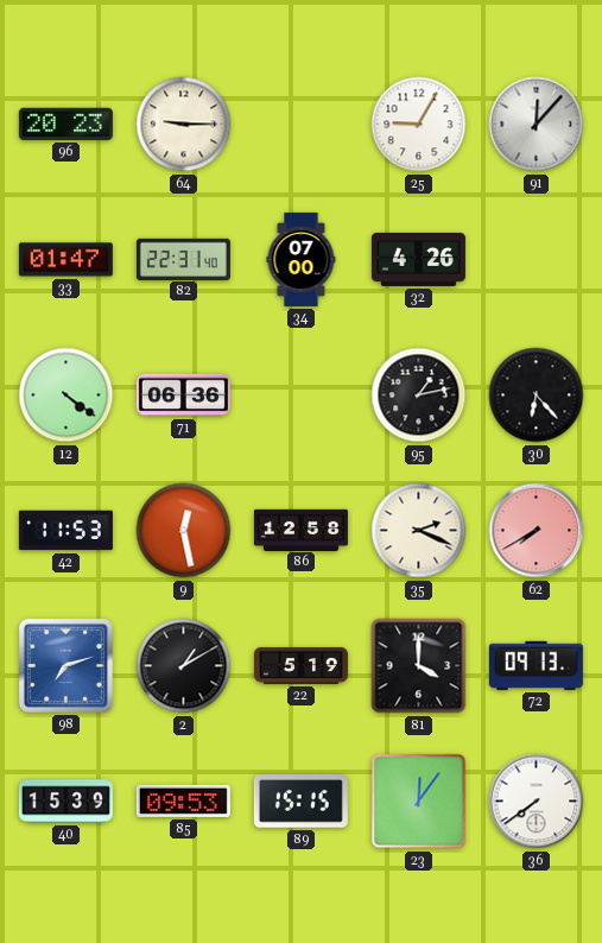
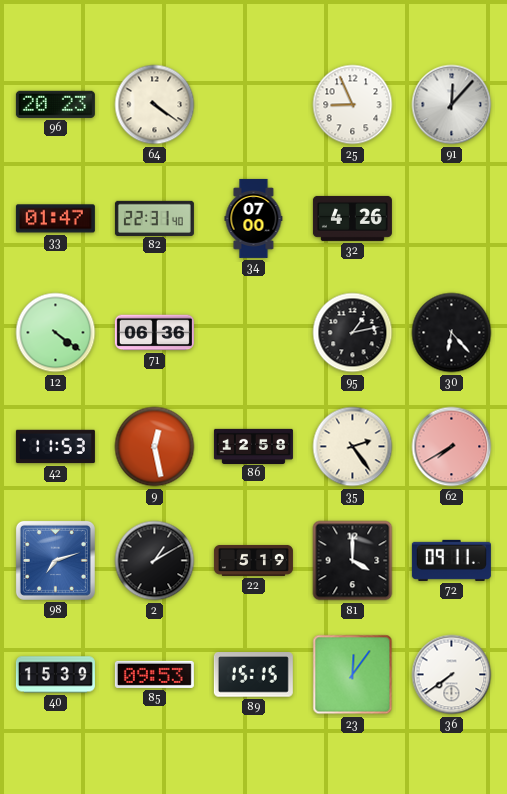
64: 9:15 -> 4:21 (155, 105)
25: 9:05 -> 8:56 (353, 105)
35: 2:19 -> 2:24 (353, 447)
72: 09:13 -> 09:11 (451, 560)
